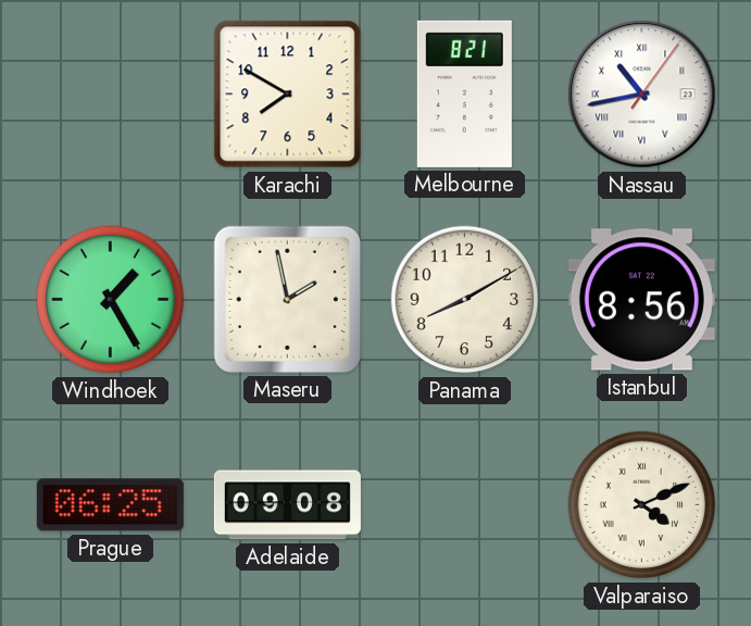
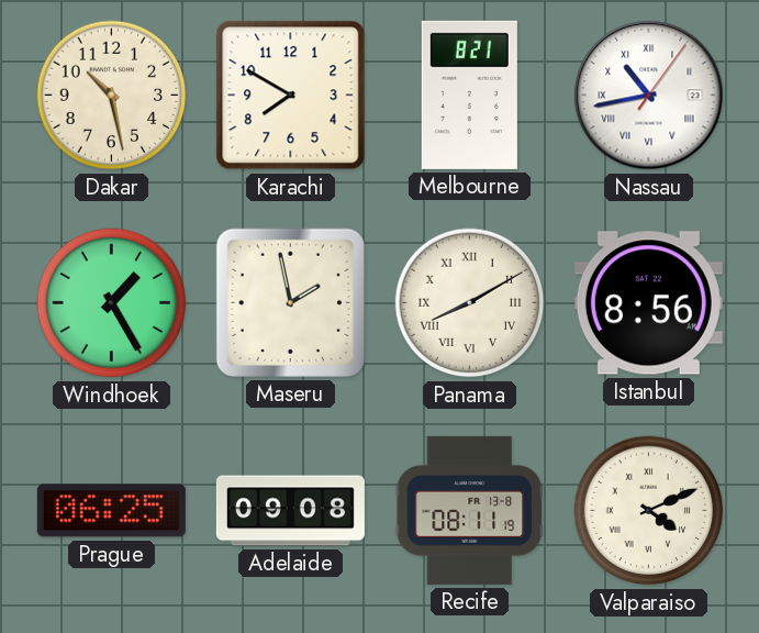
Dakar: none -> 10:28 (112, 96)
Panama numerals: Arabic -> Roman (470, 303)
Recife: none -> 08:11 (469, 510)
